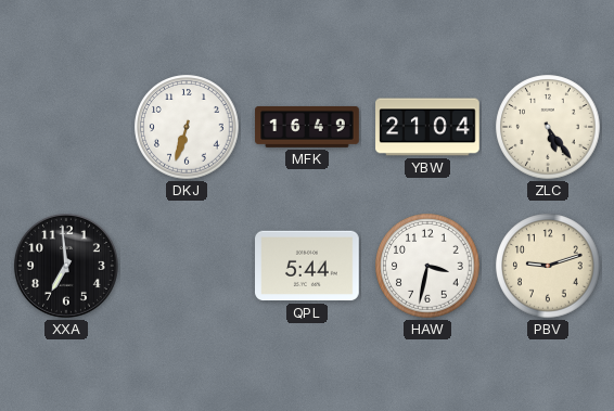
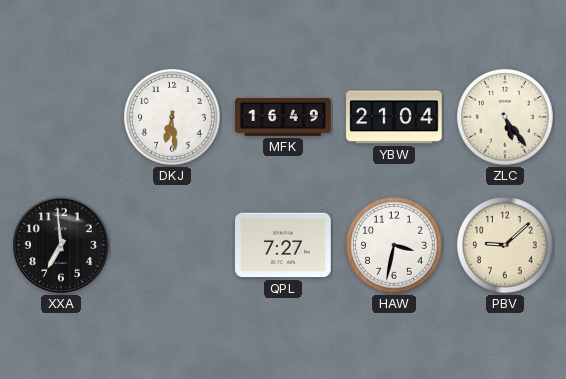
DKJ: 6:33 -> 6:29 (172, 117)
QPL: 5:44 -> 7:27 (284, 245)
PBV: 9:12 -> 9:08 (505, 245)
